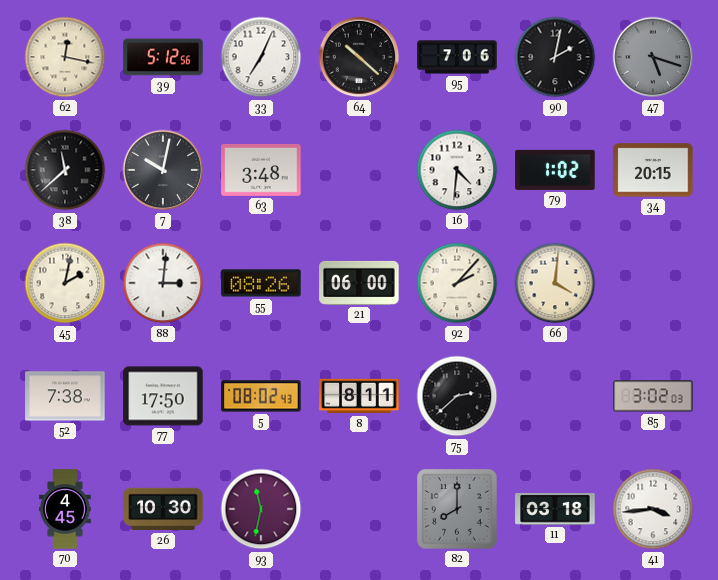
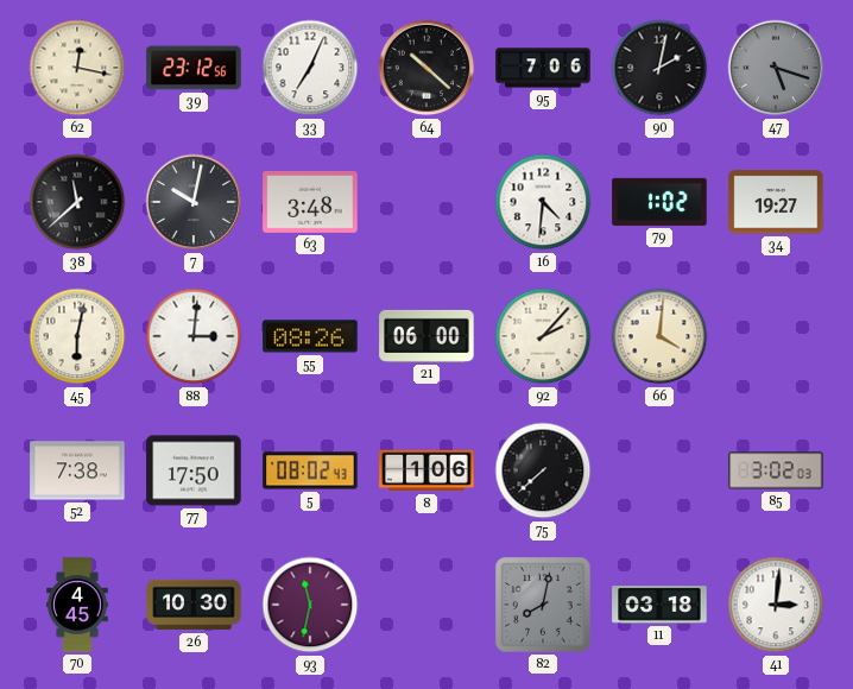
39: 5:12 -> 23:12 (194, 68)
34: 20:15 -> 19:27 (776, 202)
45: 2:02 -> 6:02 (77, 336)
8: 8:11 -> 1:06 (426, 470)
75: 2:38 -> 7:38 (543, 470)
82: 8:00 -> 8:02 (543, 605)
41: 3:44 -> 3:01 (776, 605)
